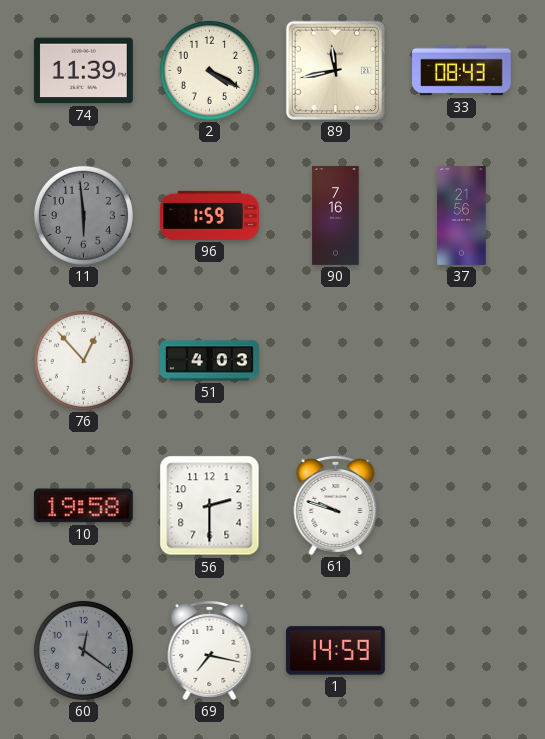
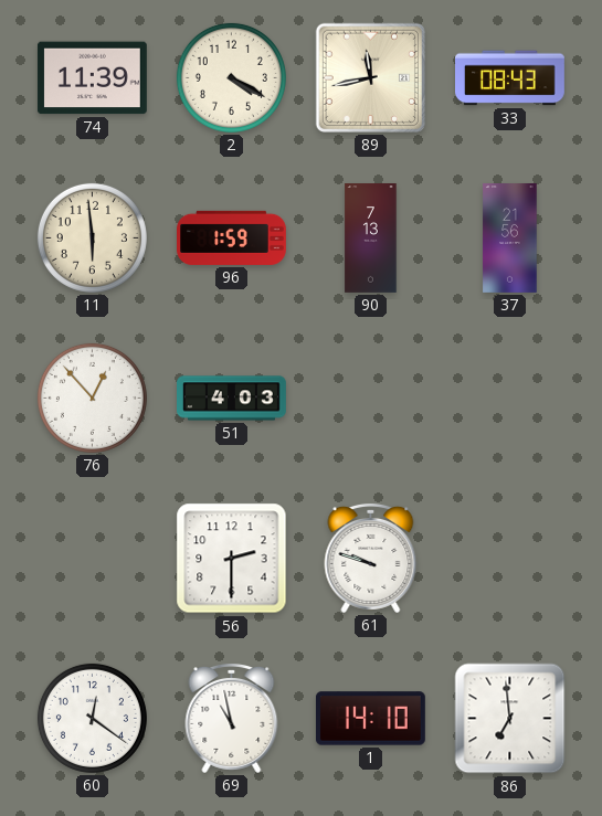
11 dial: grey -> cream (92, 237)
90: 7:16 -> 7:13 (371, 239)
10: 19:58 -> none (83, 506)
60 dial: grey -> white (92, 718)
69: 7:17 -> 10:58 (232, 718)
1: 14:59 -> 14:10 (370, 719)
86: none -> 6:59 (510, 719)
